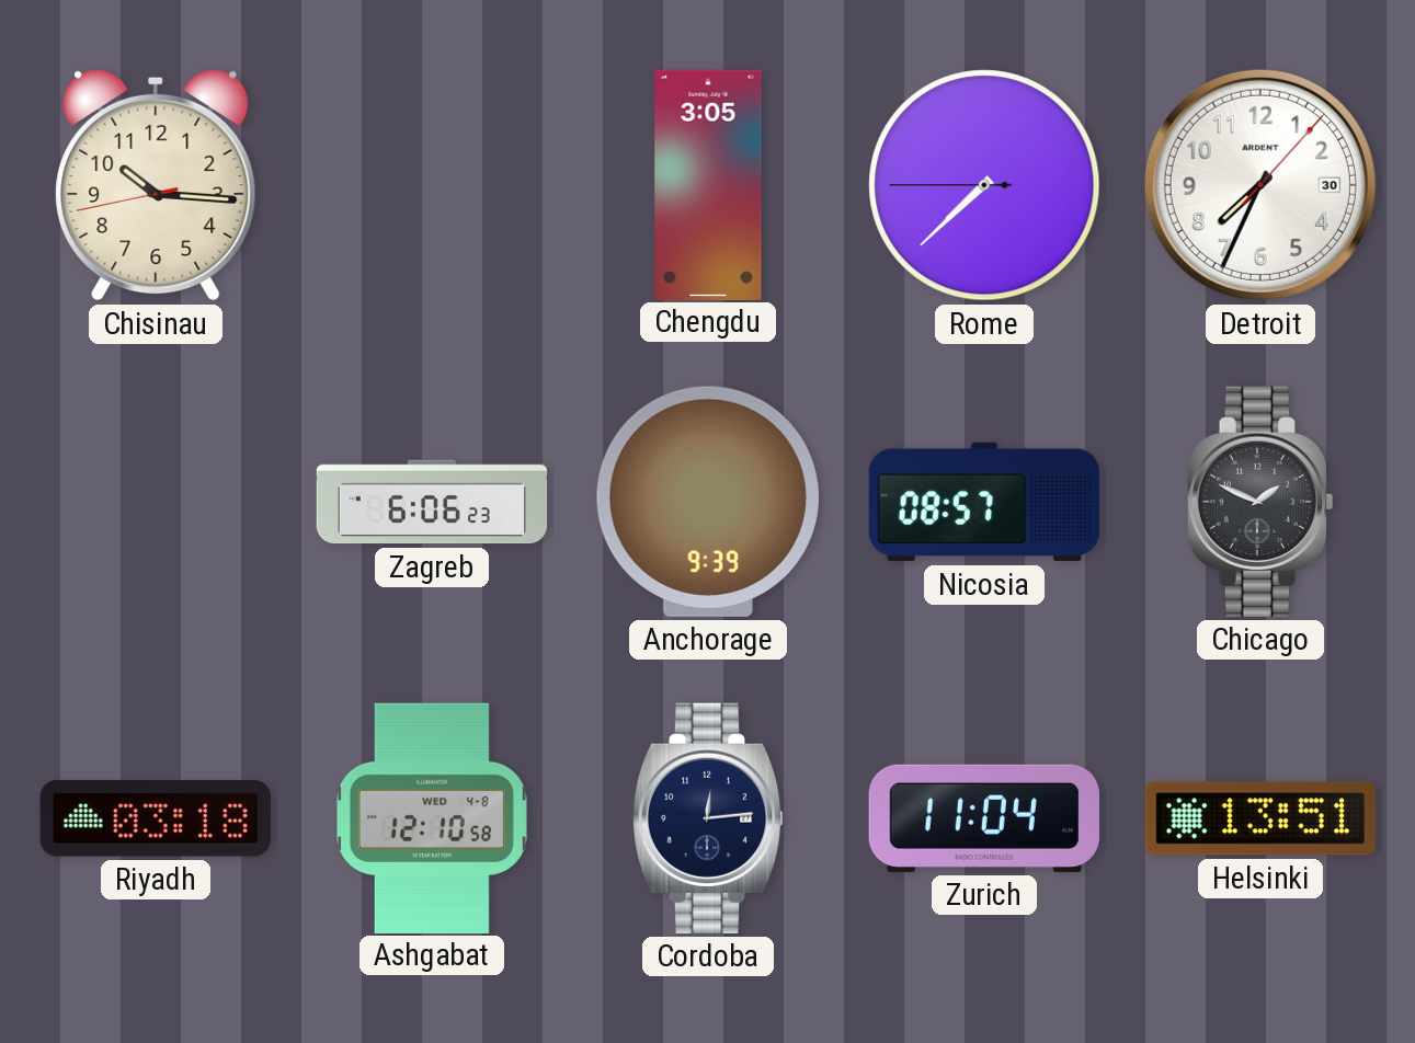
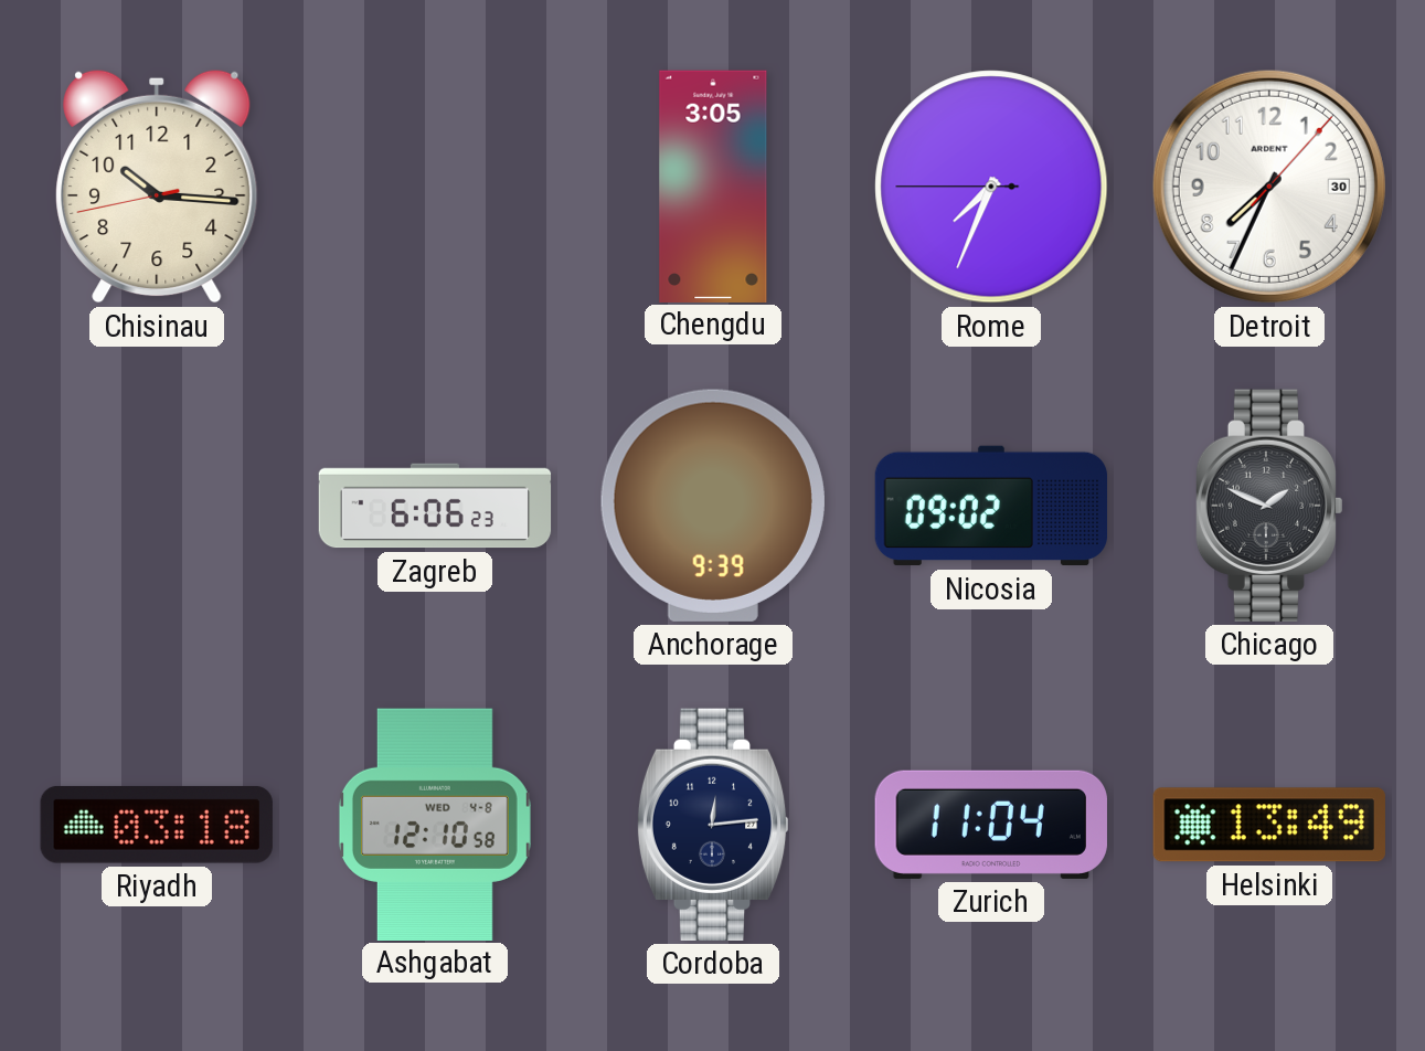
Rome: 7:37 -> 7:33 (991, 187)
Nicosia: 08:57 -> 09:02 (991, 506)
Helsinki: 13:51 -> 13:49 (1269, 825)
